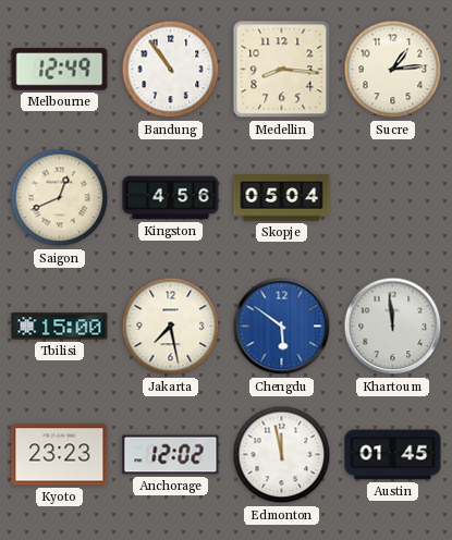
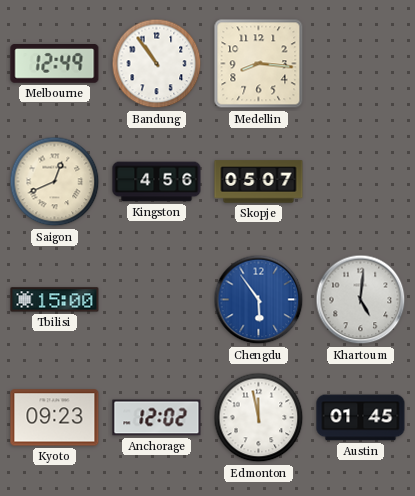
Sucre: 1:14 -> none (393, 70)
Skopje: 05:04 -> 05:07 (259, 182)
Jakarta: 7:28 -> none (171, 327)
Chengdu: 5:51 -> 5:54 (259, 300)
Khartoum: 11:59 -> 5:01 (361, 300)
Kyoto: 23:23 -> 09:23 (55, 418)
